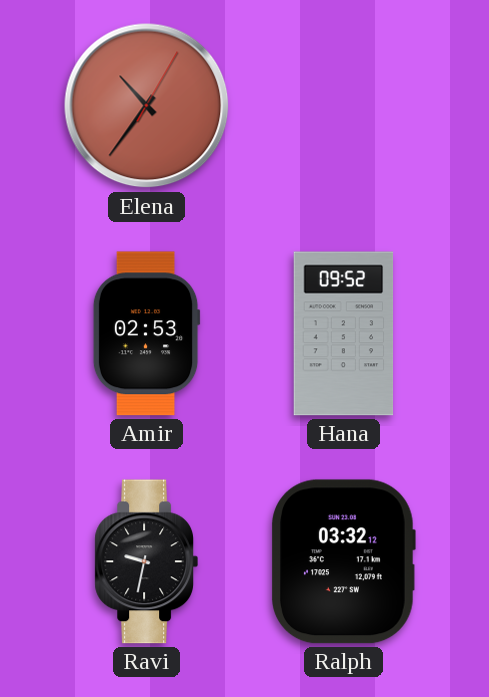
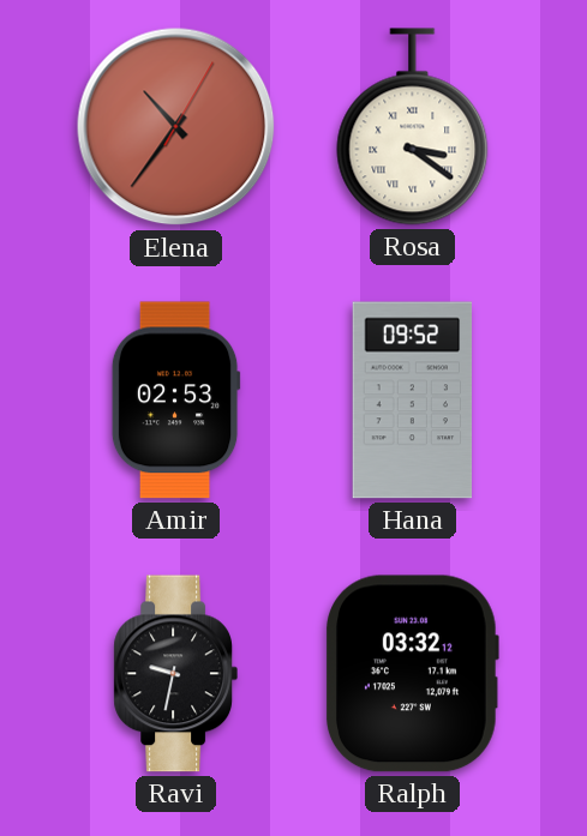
Rosa: none -> 3:21 (413, 127)
